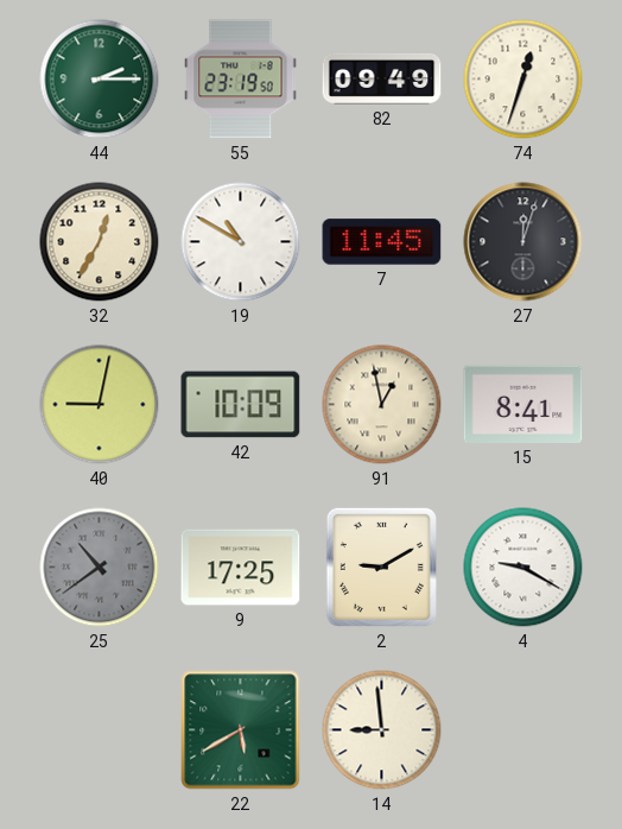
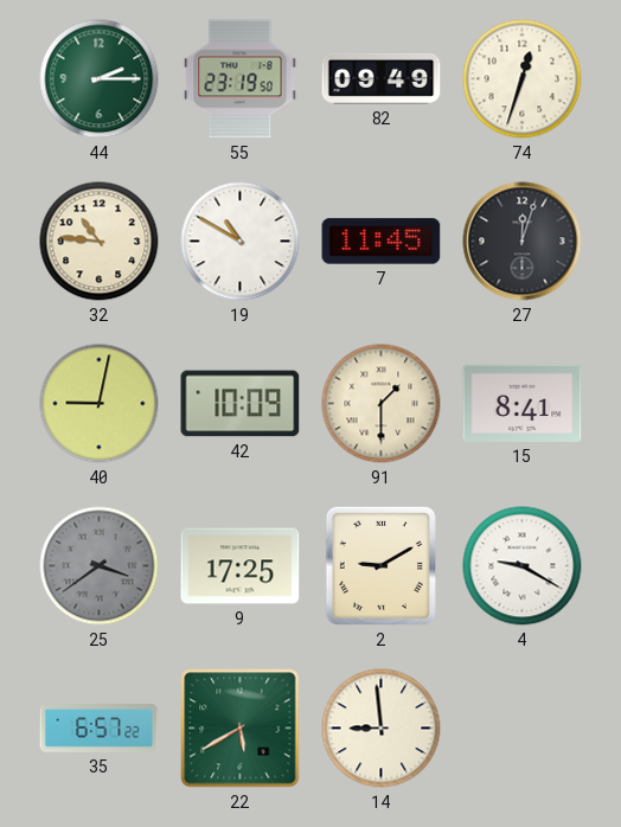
32: 12:35 -> 10:46 (100, 242)
91: 12:58 -> 1:30 (382, 404)
25: 10:39 -> 3:39 (100, 566)
35: none -> 6:57 (100, 729)
